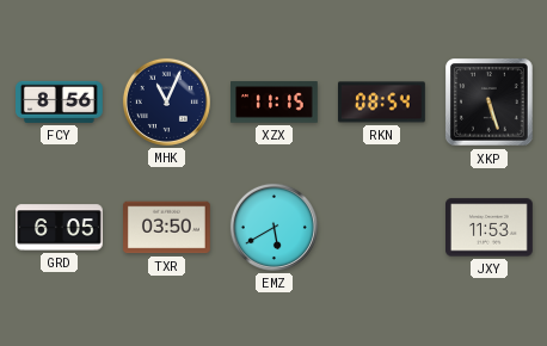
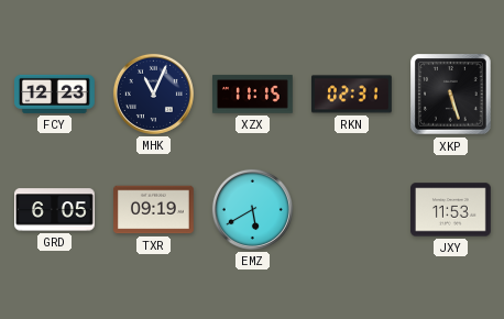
FCY: 8:56 -> 12:23 (55, 94)
RKN: 08:54 -> 02:31 (351, 95)
TXR: 03:50 -> 09:19 (154, 210)
